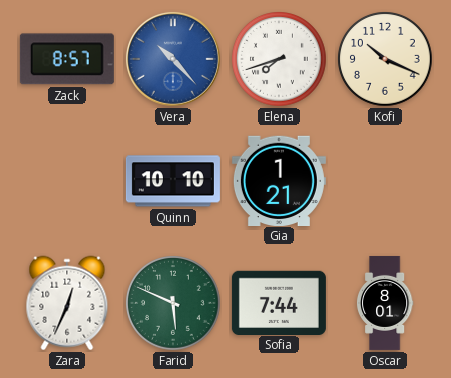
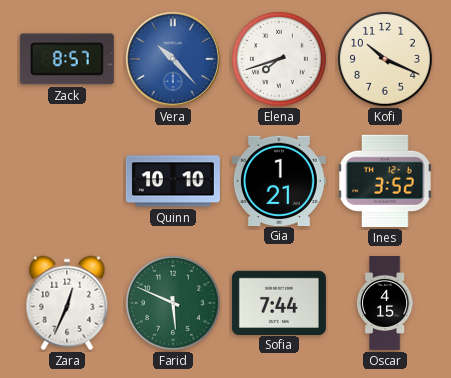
Ines: none -> 3:52 (386, 181)
Oscar: 8:01 -> 4:15 (385, 303)
